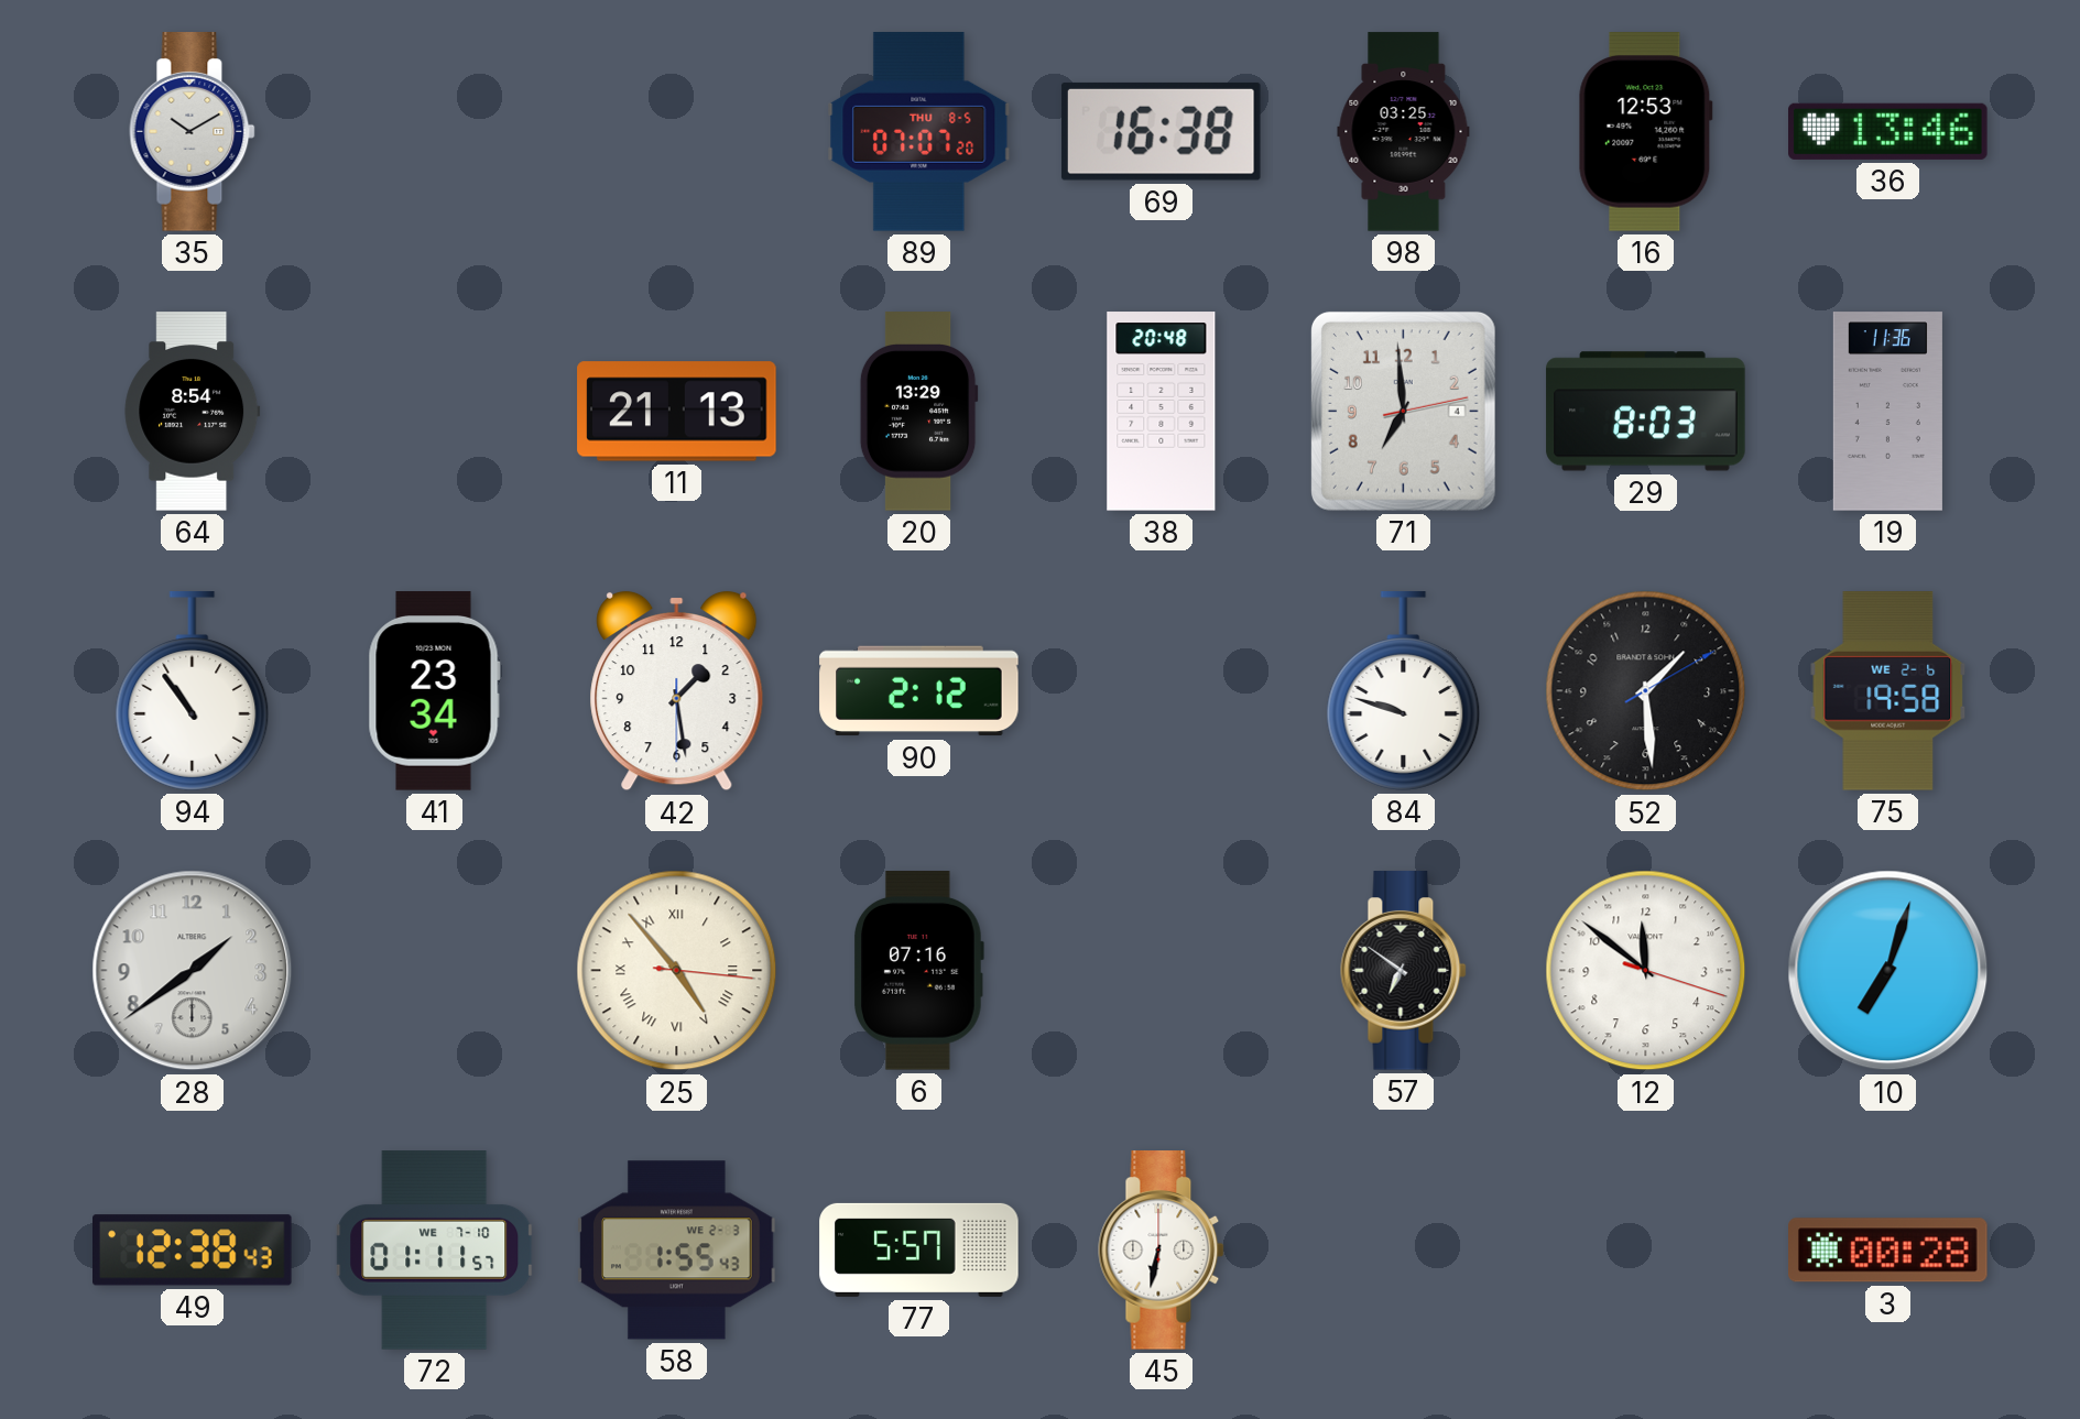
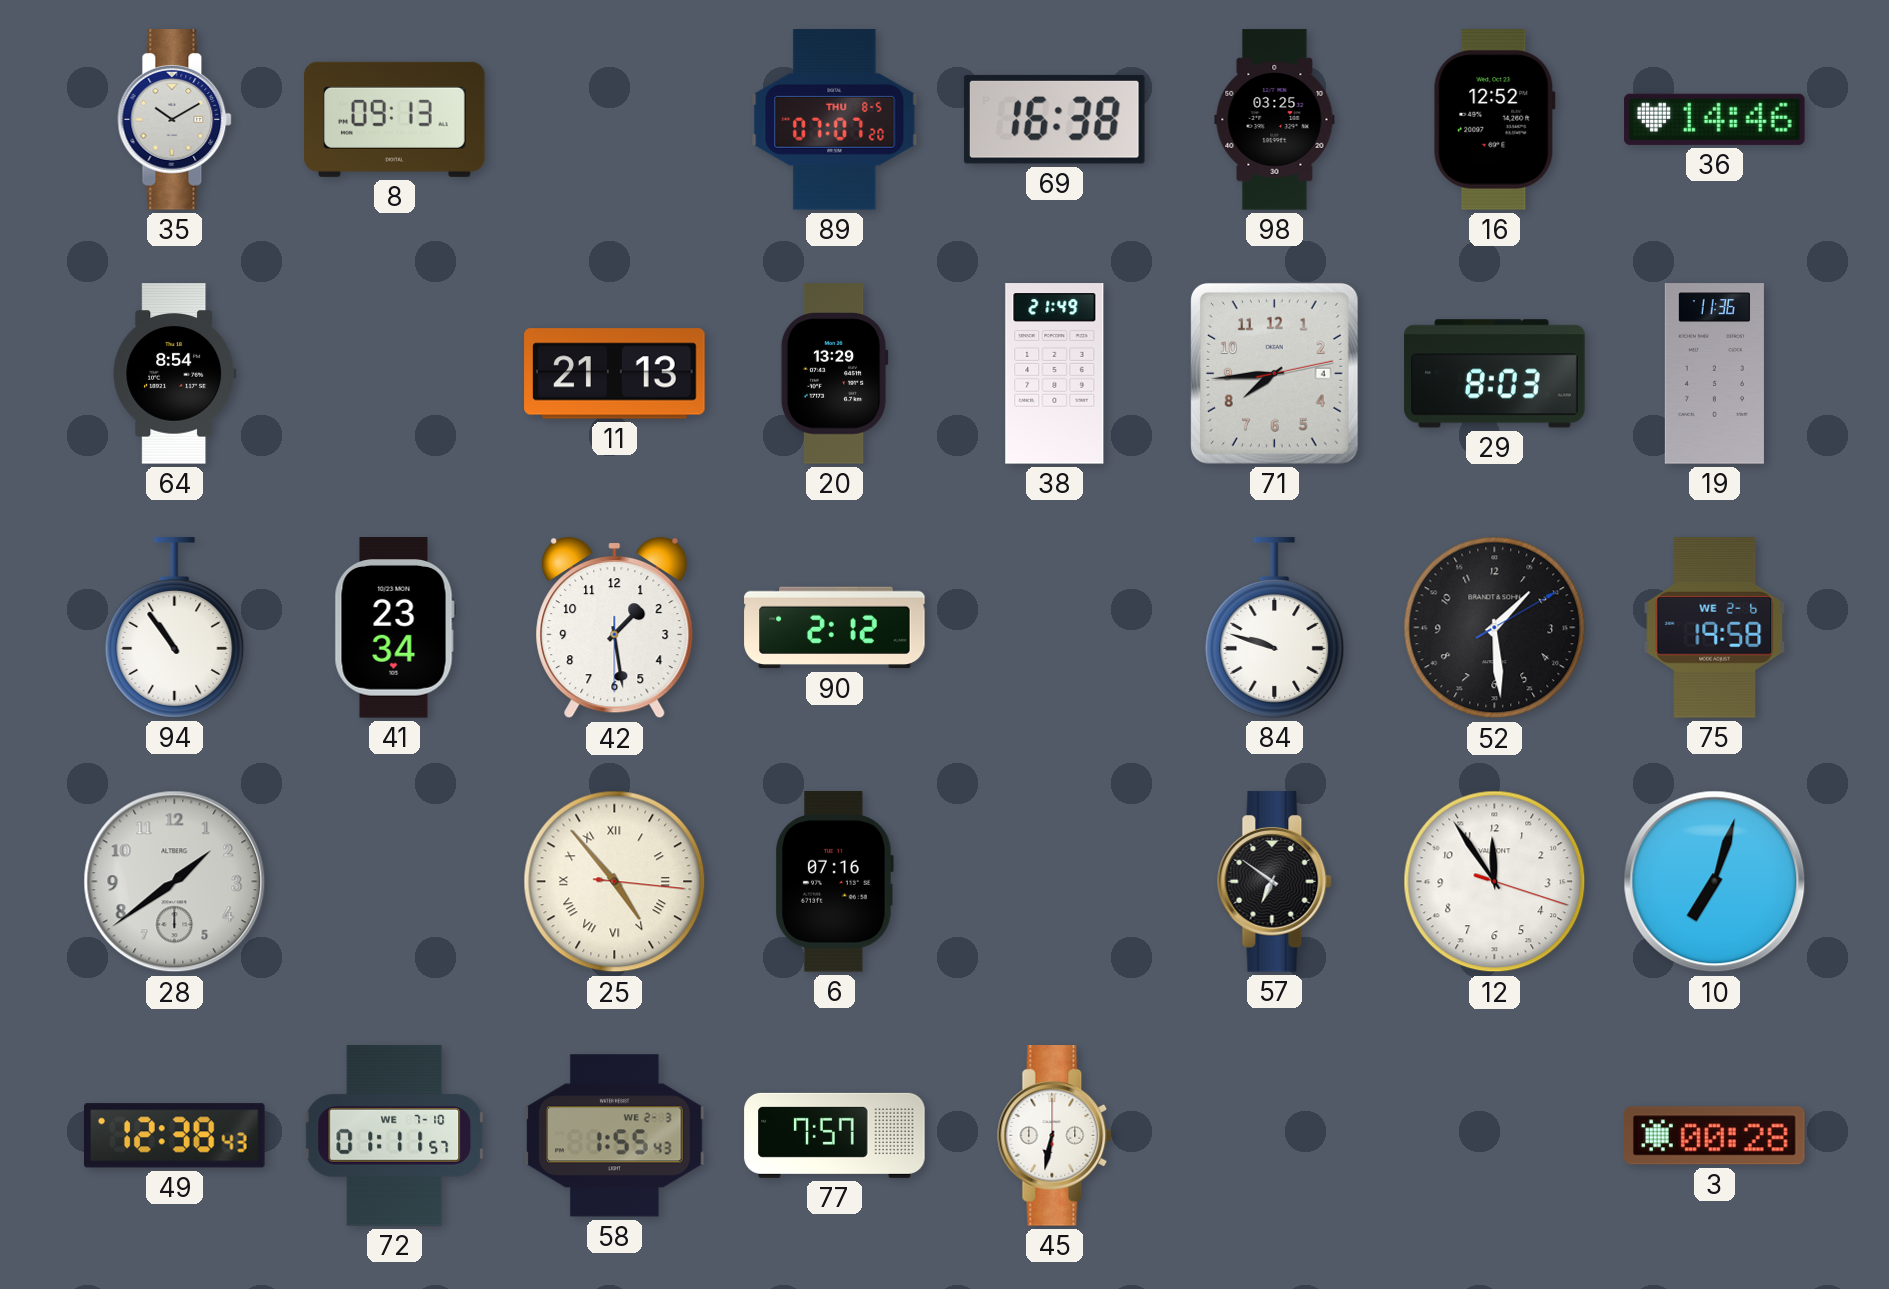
8: none -> 09:13 (395, 119)
16: 12:53 -> 12:52 (1494, 120)
36: 13:46 -> 14:46 (1715, 119)
38: 20:48 -> 21:49 (1055, 374)
71: 6:59 -> 7:44 (1274, 373)
12: 11:51 -> 11:54 (1495, 882)
77: 5:57 -> 7:57 (835, 1135)
